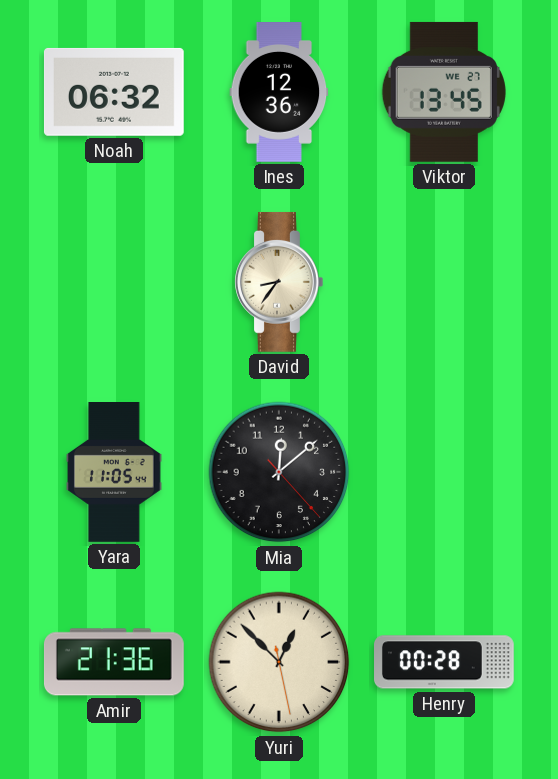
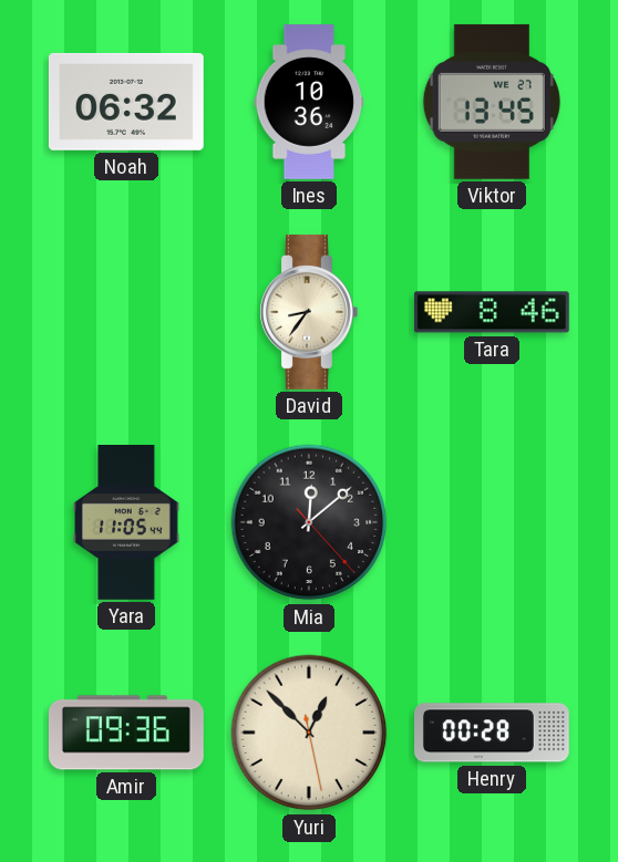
Ines: 12:36 -> 10:36 (309, 103)
Tara: none -> 8:46 (492, 312)
Amir: 21:36 -> 09:36 (126, 733)
